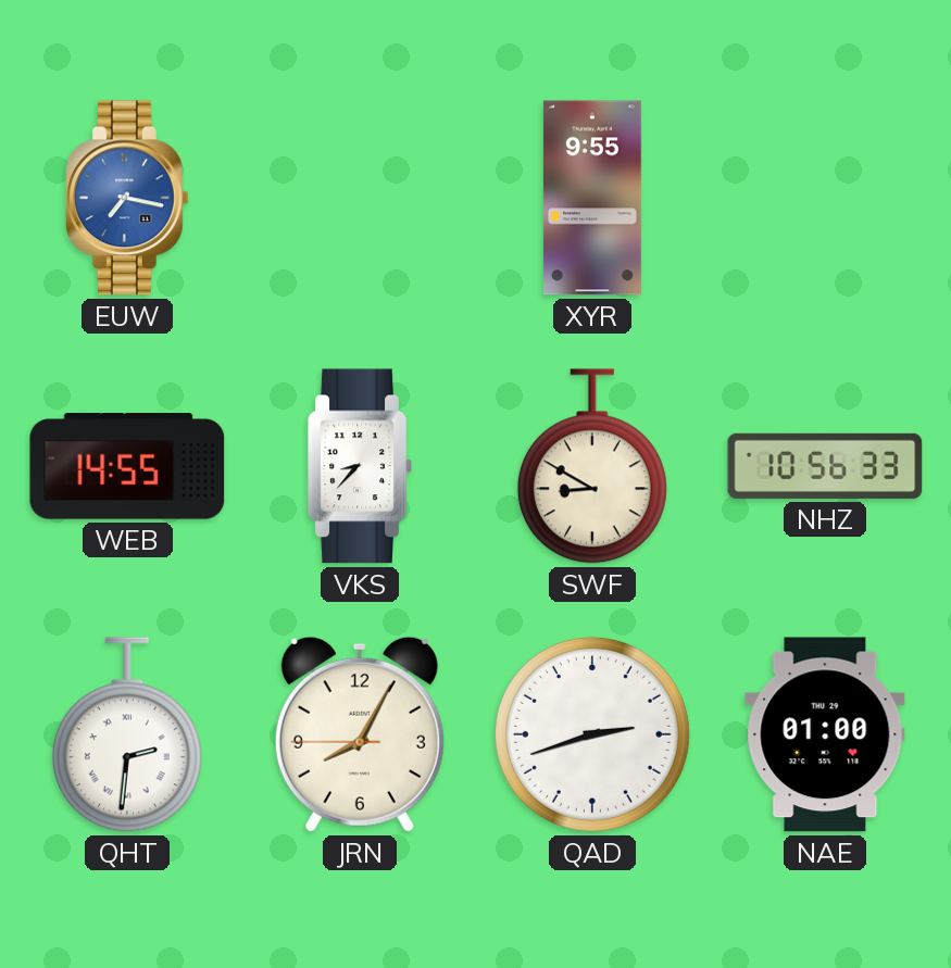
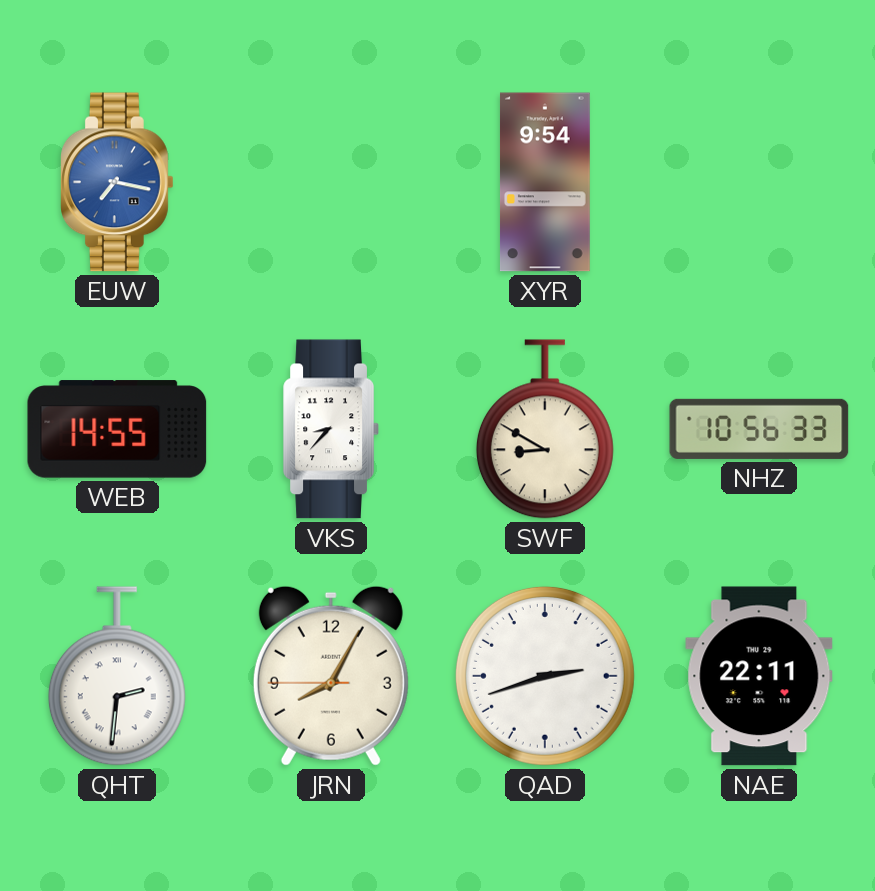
XYR: 9:55 -> 9:54 (545, 182)
NAE: 01:00 -> 22:11 (759, 676)
